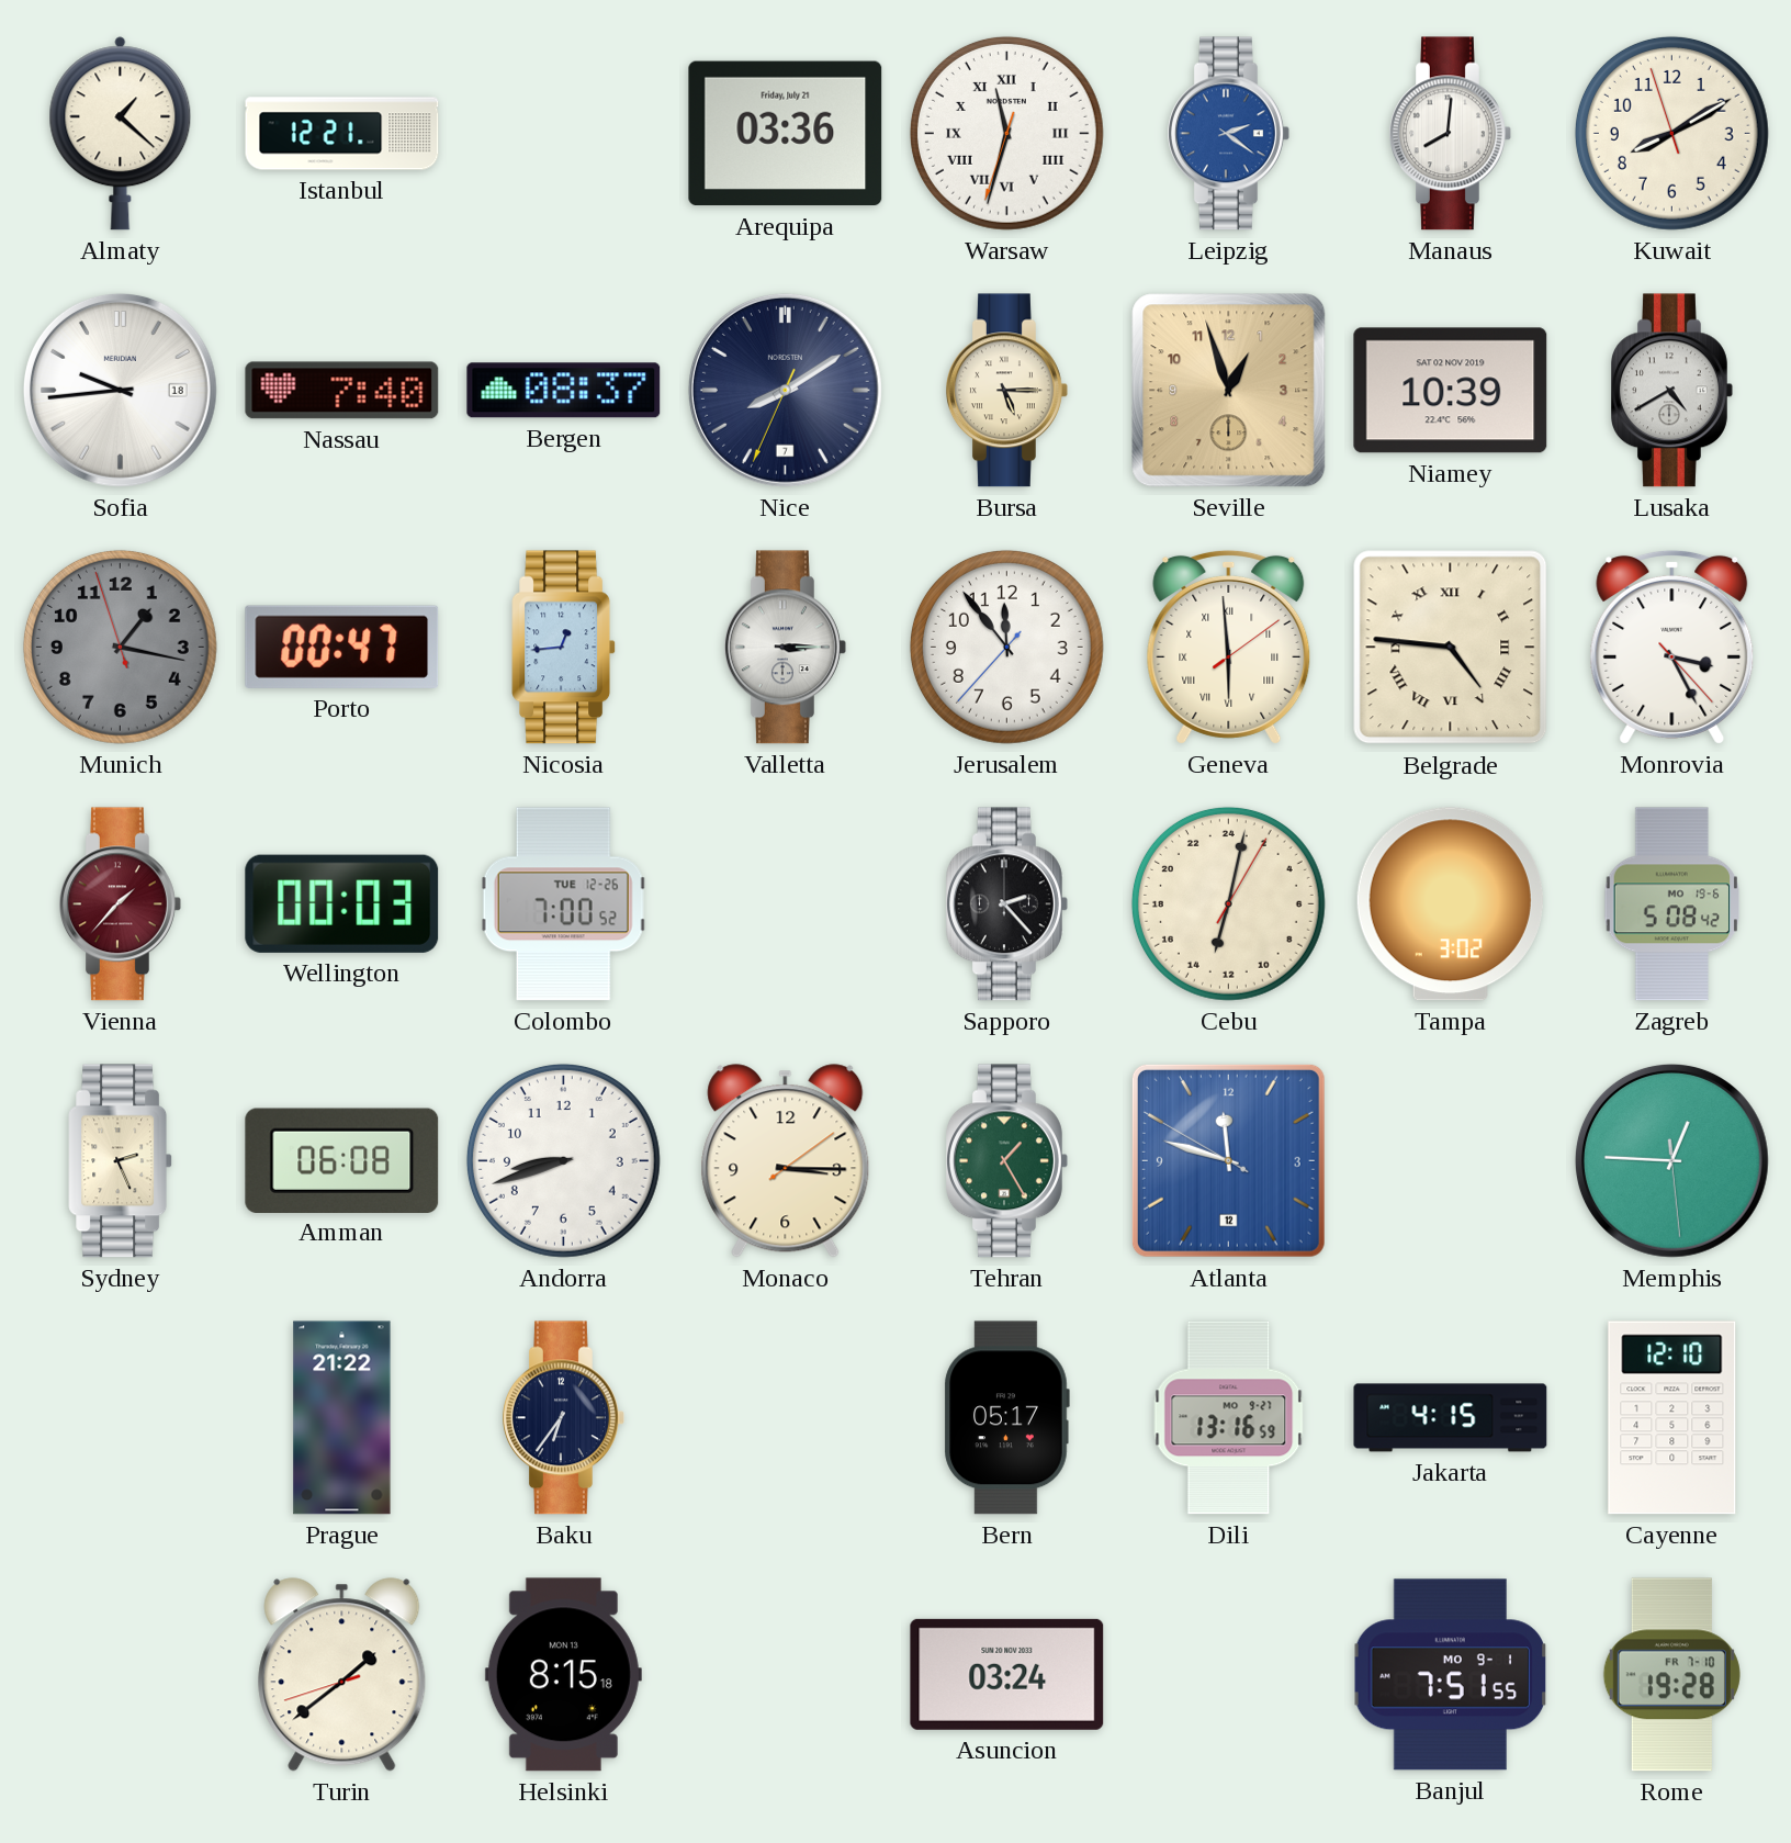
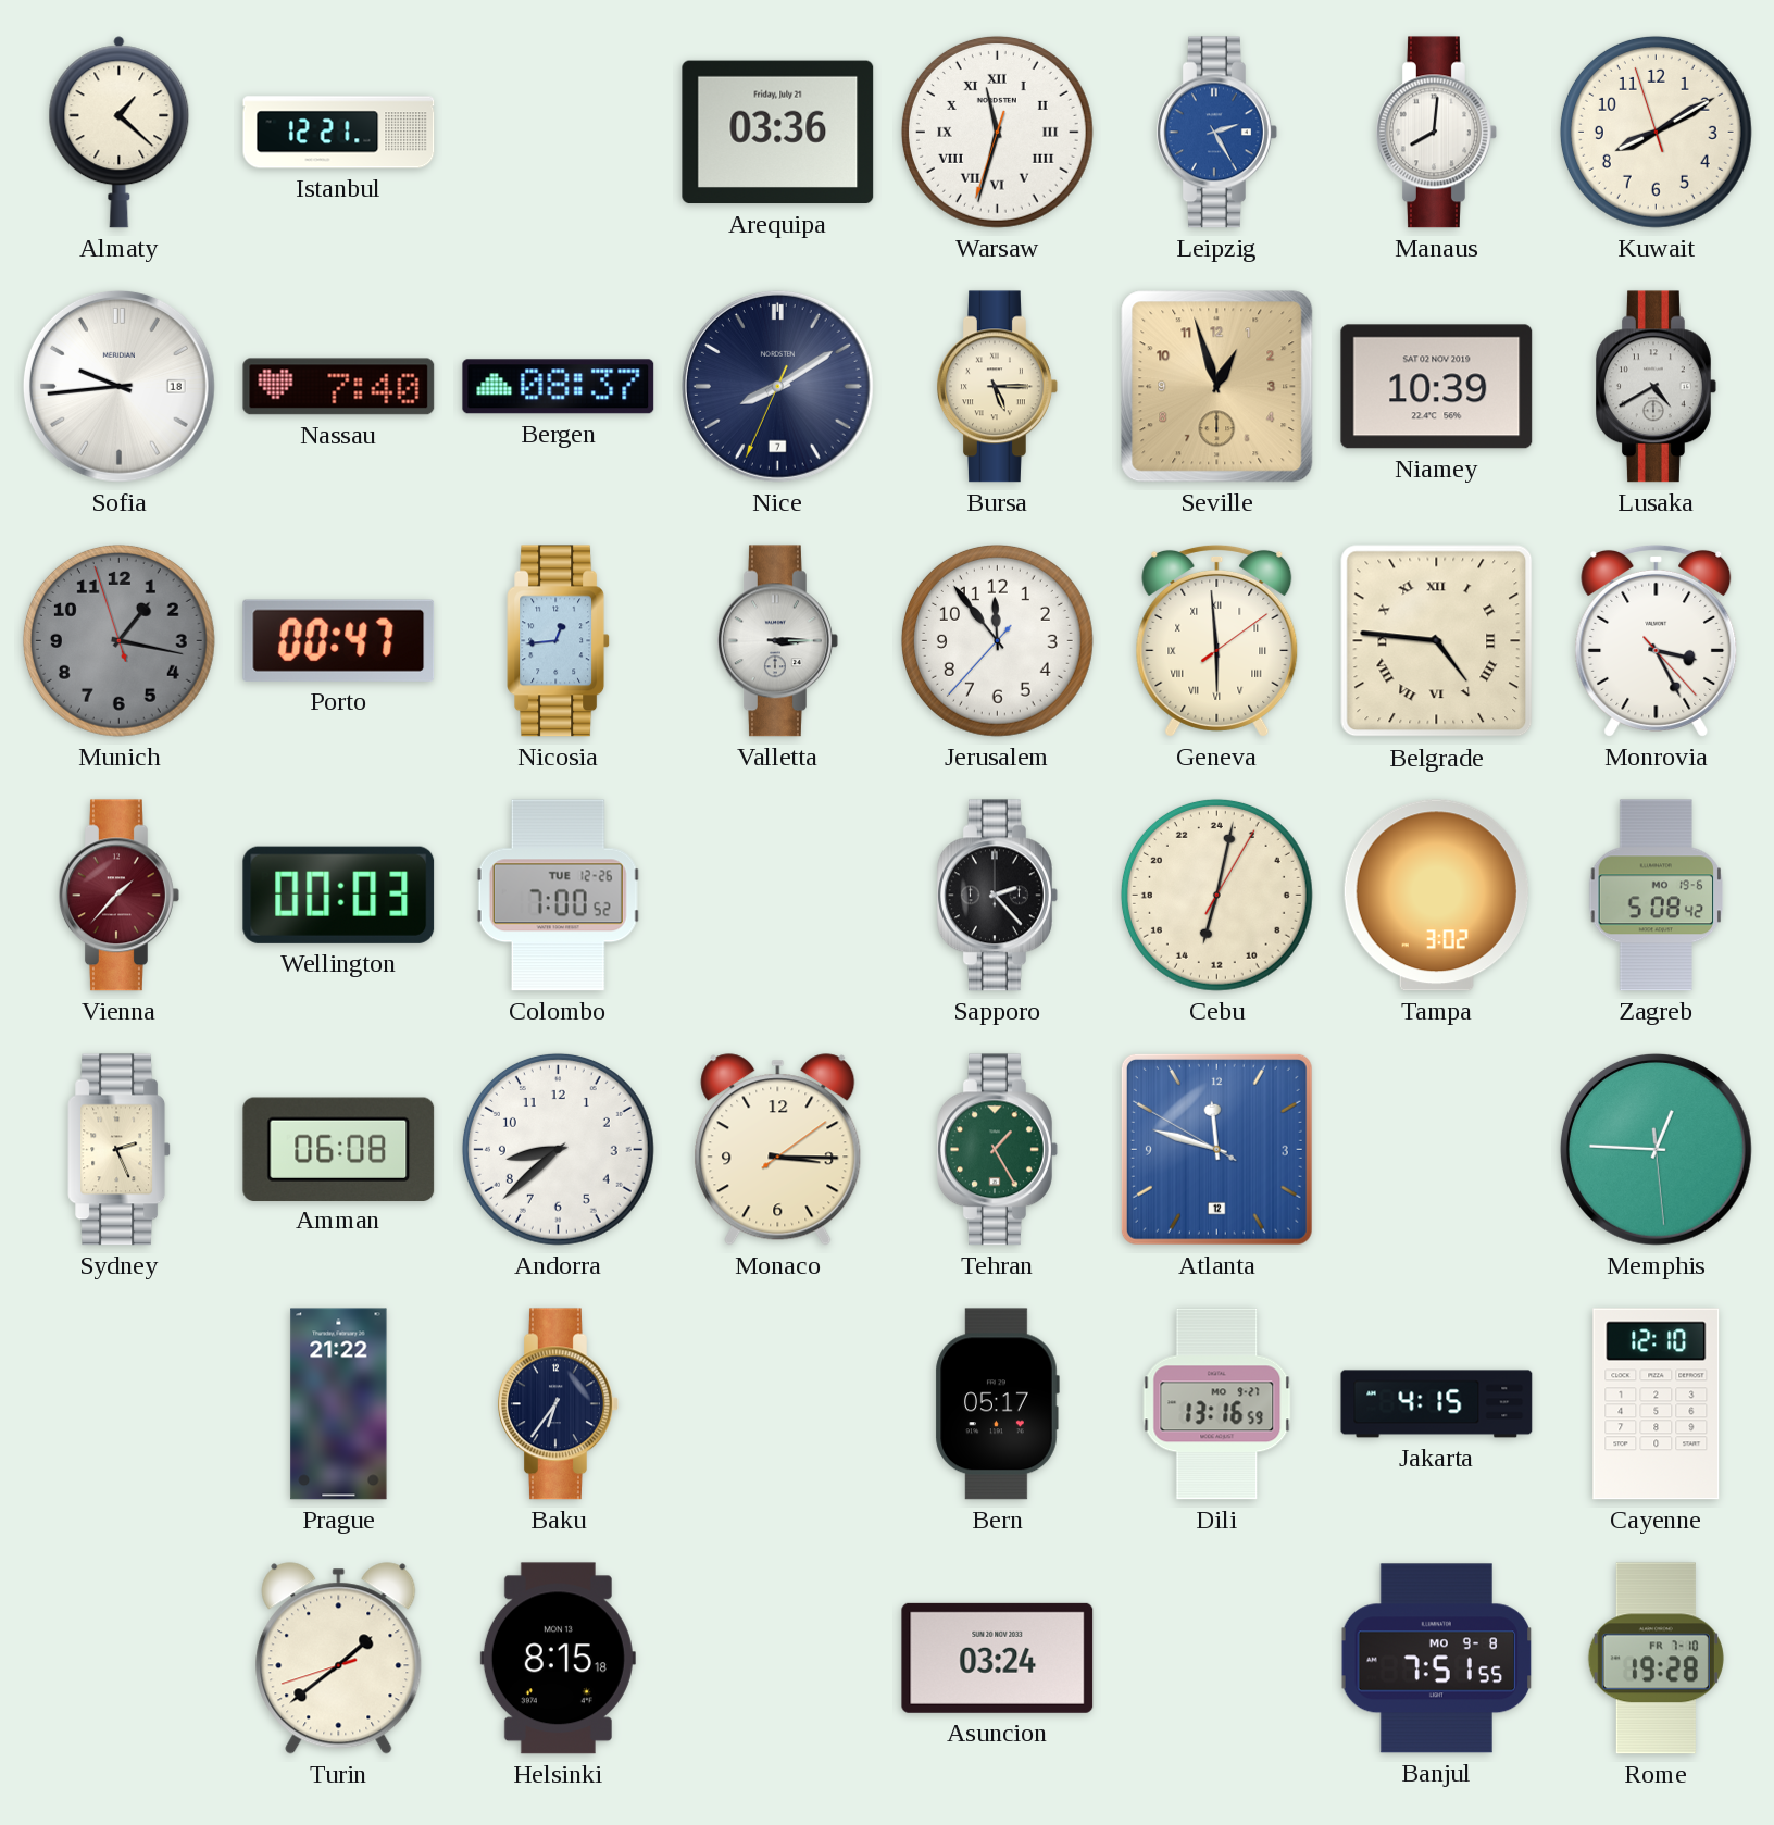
Leipzig: 2:21 -> 2:25 (1217, 133)
Andorra: 8:42 -> 8:38 (558, 1149)
Banjul date: MO 9-1 -> MO 9-8 (1437, 1659)
